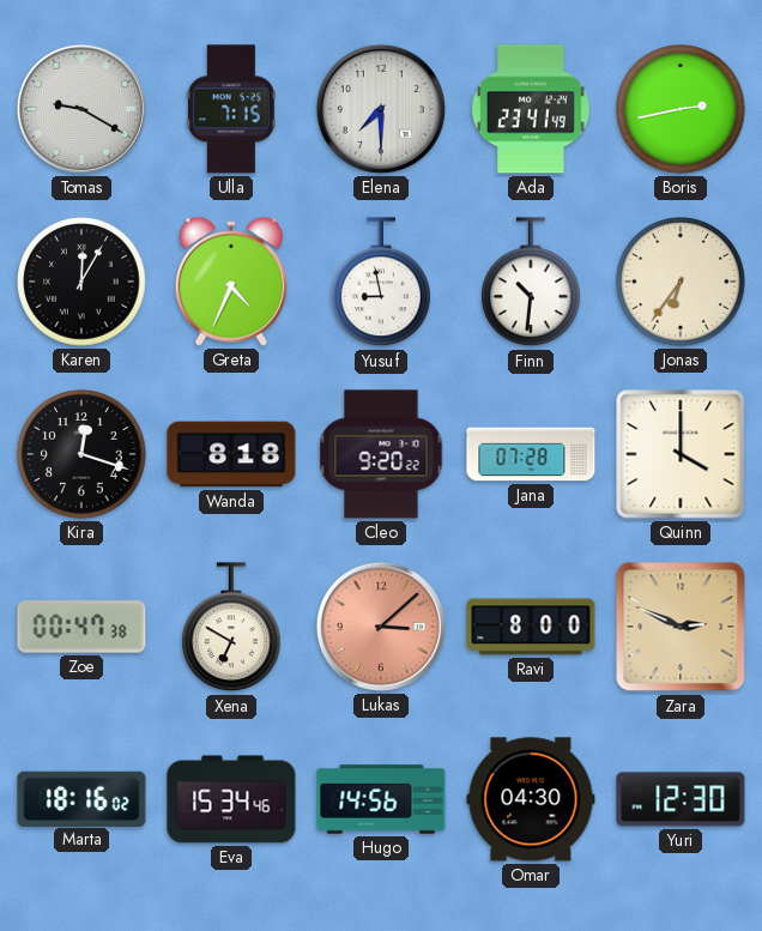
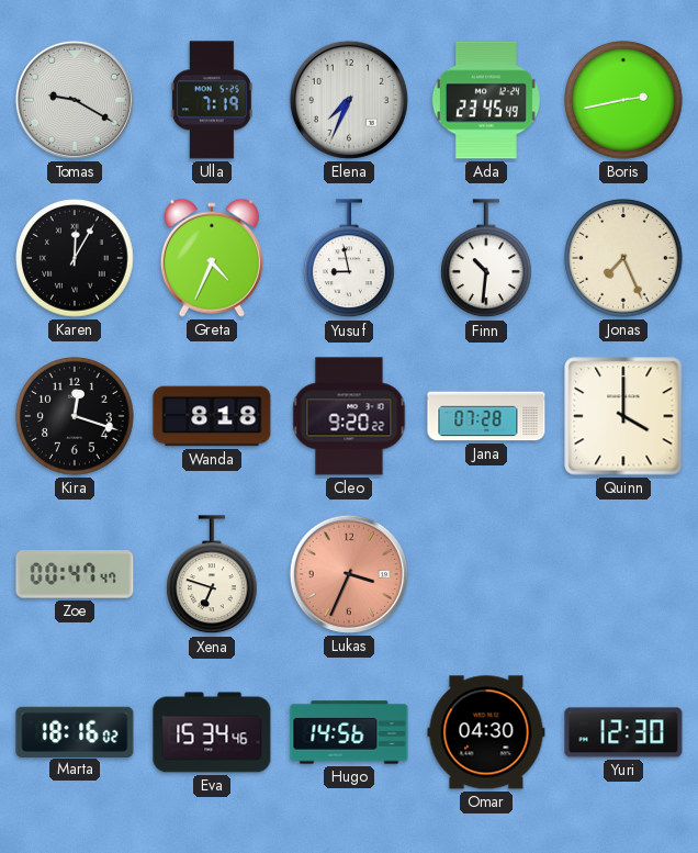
Ulla: 7:15 -> 7:19 (212, 100)
Elena: 7:30 -> 7:34 (349, 100)
Ada: 23:41 -> 23:45 (486, 100)
Jonas: 6:36 -> 7:26 (623, 258)
Zoe: 00:47:38 -> 00:47:47 (75, 574)
Xena: 6:50 -> 6:48 (213, 575)
Lukas: 3:08 -> 3:34 (349, 574)
Ravi: 8:00 -> none (531, 627)
Zara: 2:49 -> none (681, 627)
